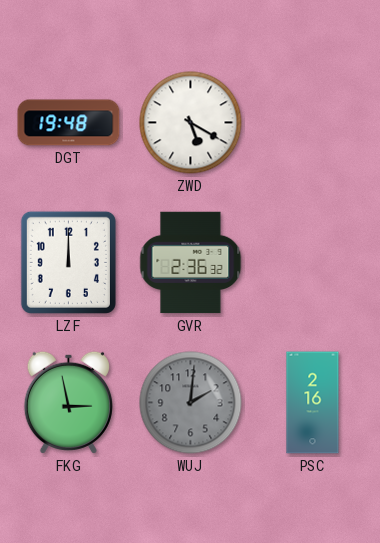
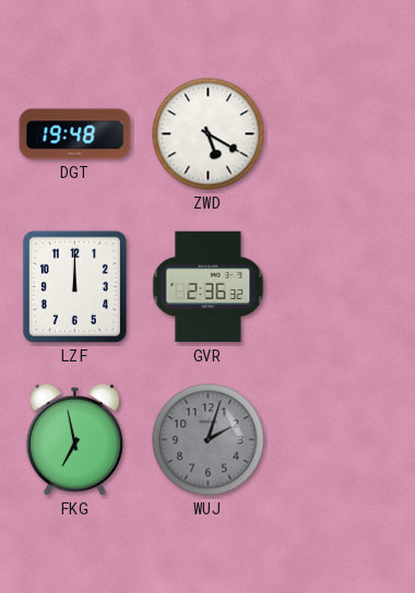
FKG: 2:58 -> 6:58 (74, 439)
WUJ: 2:01 -> 2:03 (209, 440)
PSC: 2:16 -> none (313, 403)
